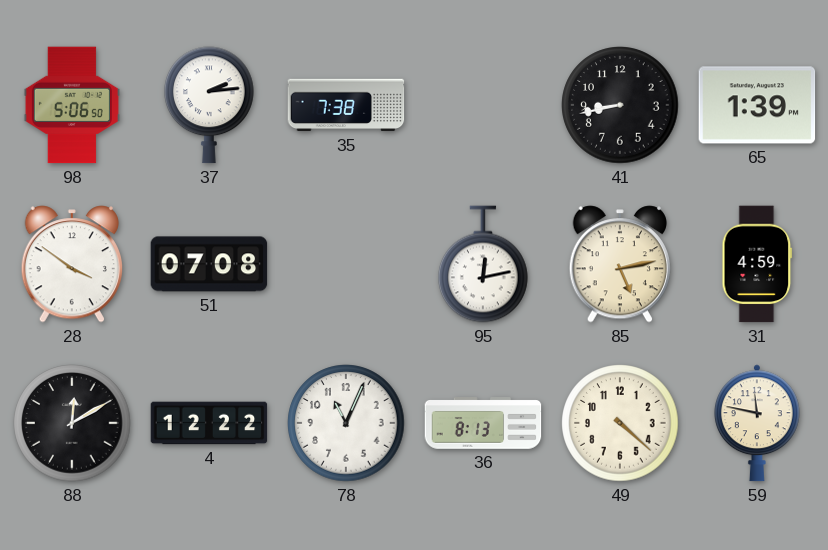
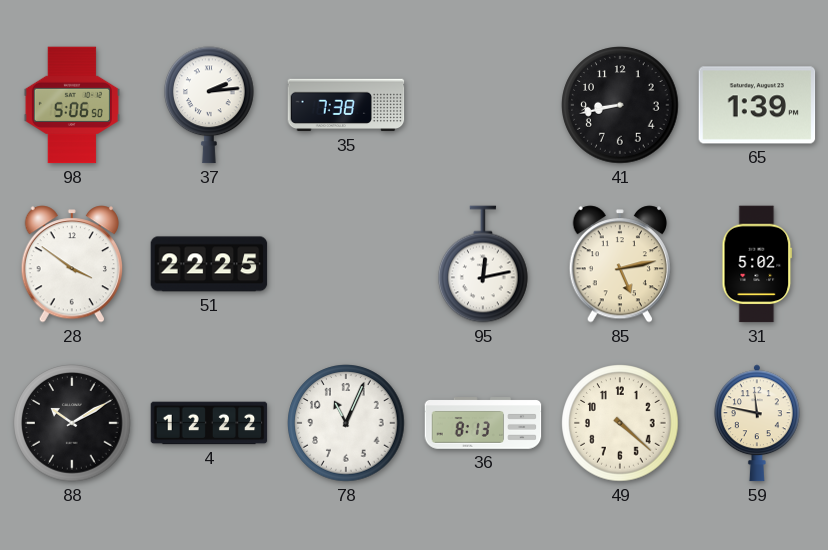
51: 07:08 -> 22:25 (209, 264)
31: 4:59 -> 5:02 (757, 264)
88: 12:10 -> 10:10 (72, 423)
